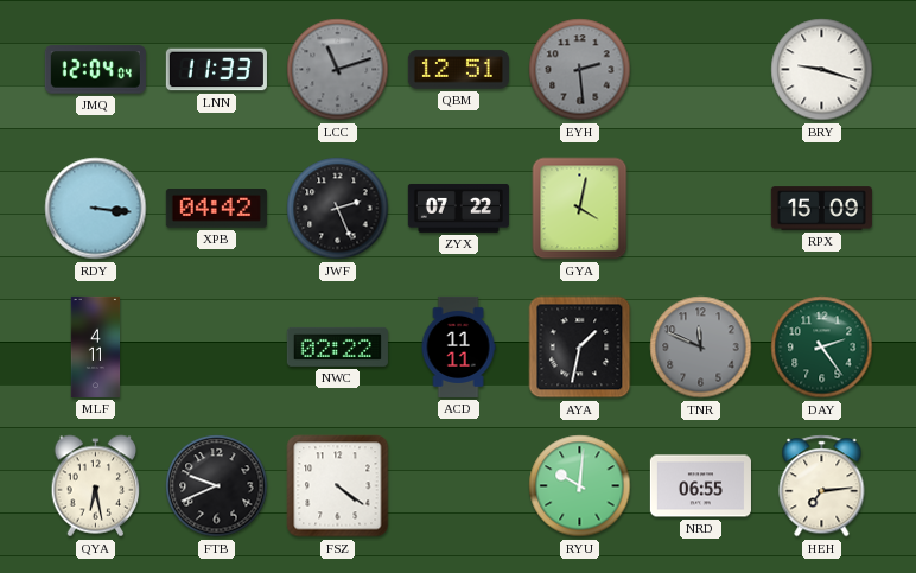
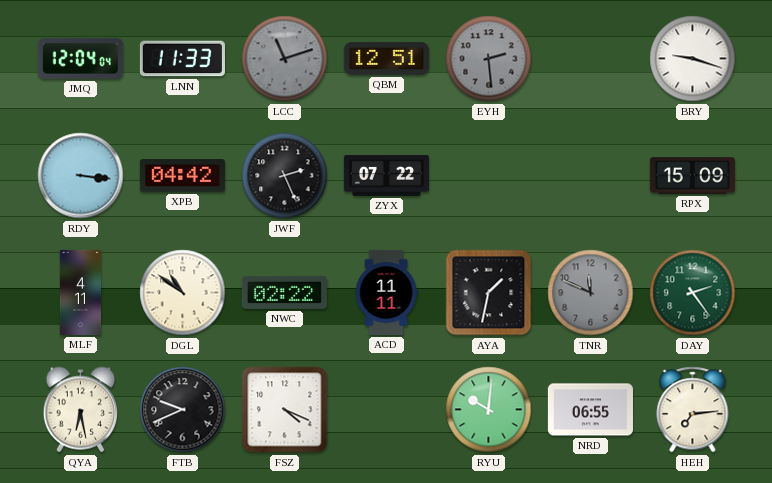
GYA: 4:02 -> none (580, 209)
DGL: none -> 10:51 (183, 293)
FSZ: 4:21 -> 4:19 (285, 410)
